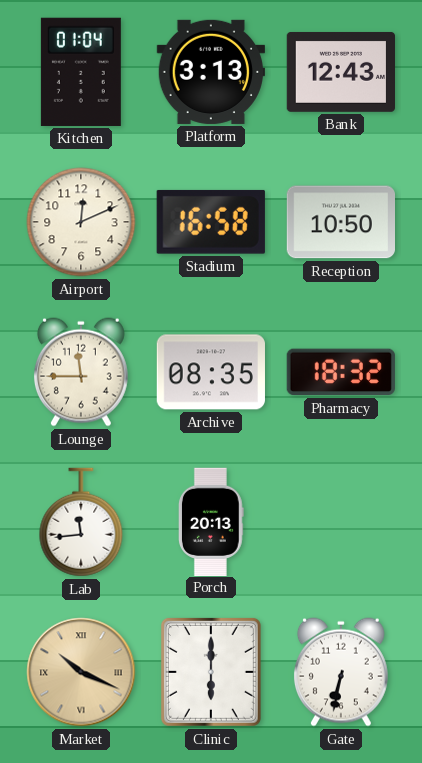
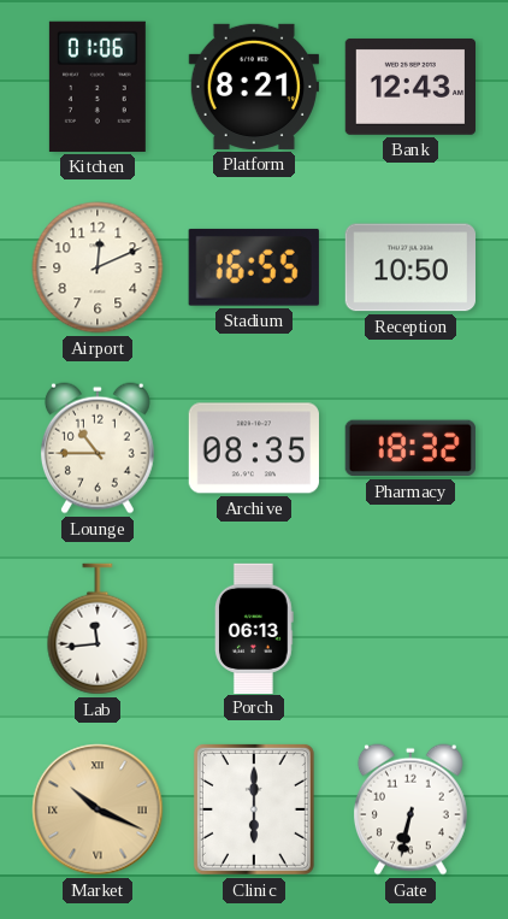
Kitchen: 01:04 -> 01:06 (98, 87)
Platform: 3:13 -> 8:21 (253, 87)
Stadium: 16:58 -> 16:55 (254, 267)
Lounge: 11:45 -> 10:45 (98, 448)
Porch: 20:13 -> 06:13 (254, 628)
